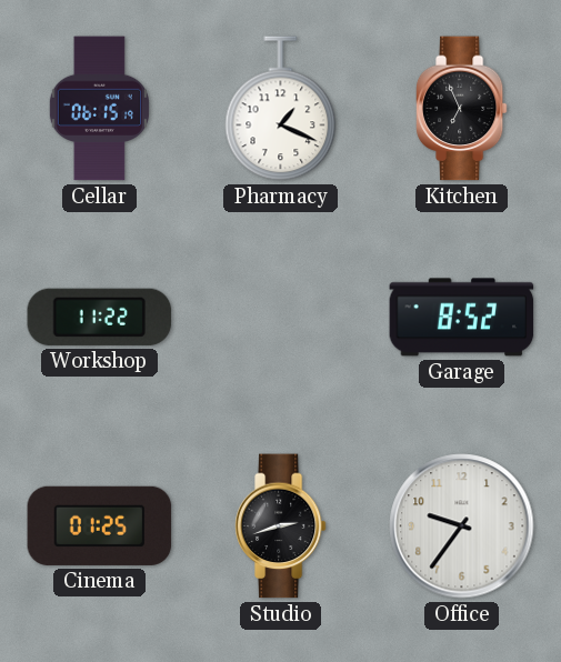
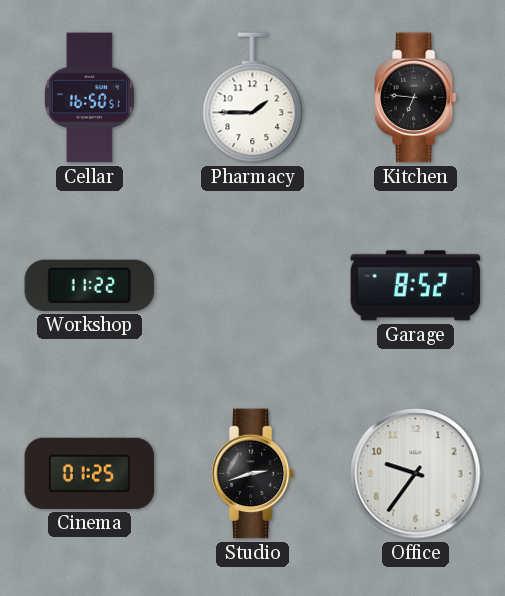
Cellar: 06:15 -> 16:50 (89, 98)
Pharmacy: 1:19 -> 1:45 (253, 98)
Kitchen: 6:56 -> 6:46 (415, 98)
